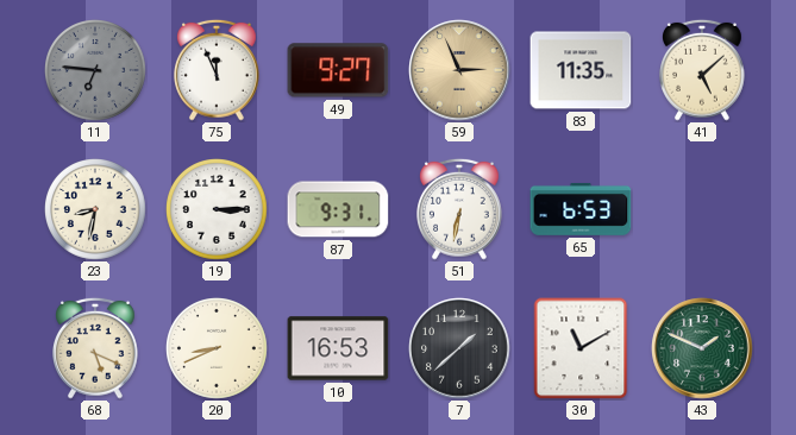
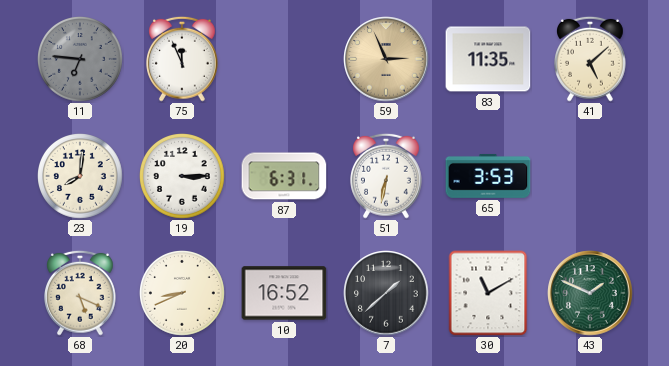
49: 9:27 -> none (338, 70)
23: 8:32 -> 8:01 (81, 177)
87: 9:31 -> 6:31 (284, 176)
65: 6:53 -> 3:53 (488, 176)
10: 16:53 -> 16:52 (284, 293)
